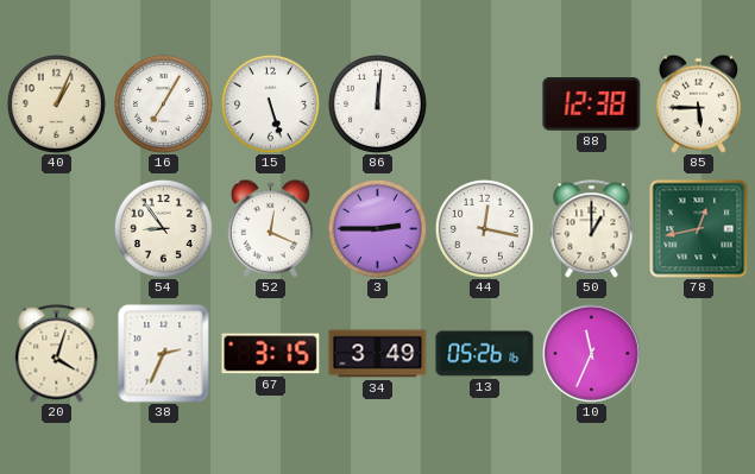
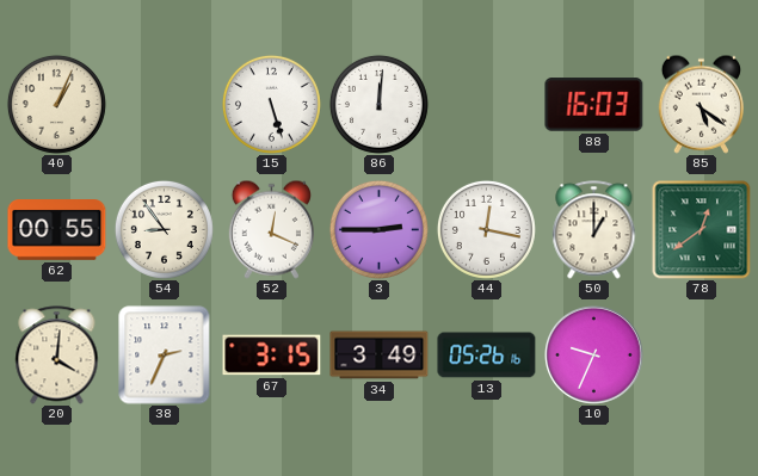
16: 7:05 -> none (163, 103)
88: 12:38 -> 16:03 (594, 105)
85: 5:45 -> 5:21 (701, 104)
62: none -> 00:55 (57, 230)
78: 12:43 -> 12:39 (702, 230)
20: 4:03 -> 4:01 (57, 356)
10: 11:34 -> 9:34 (594, 356)
